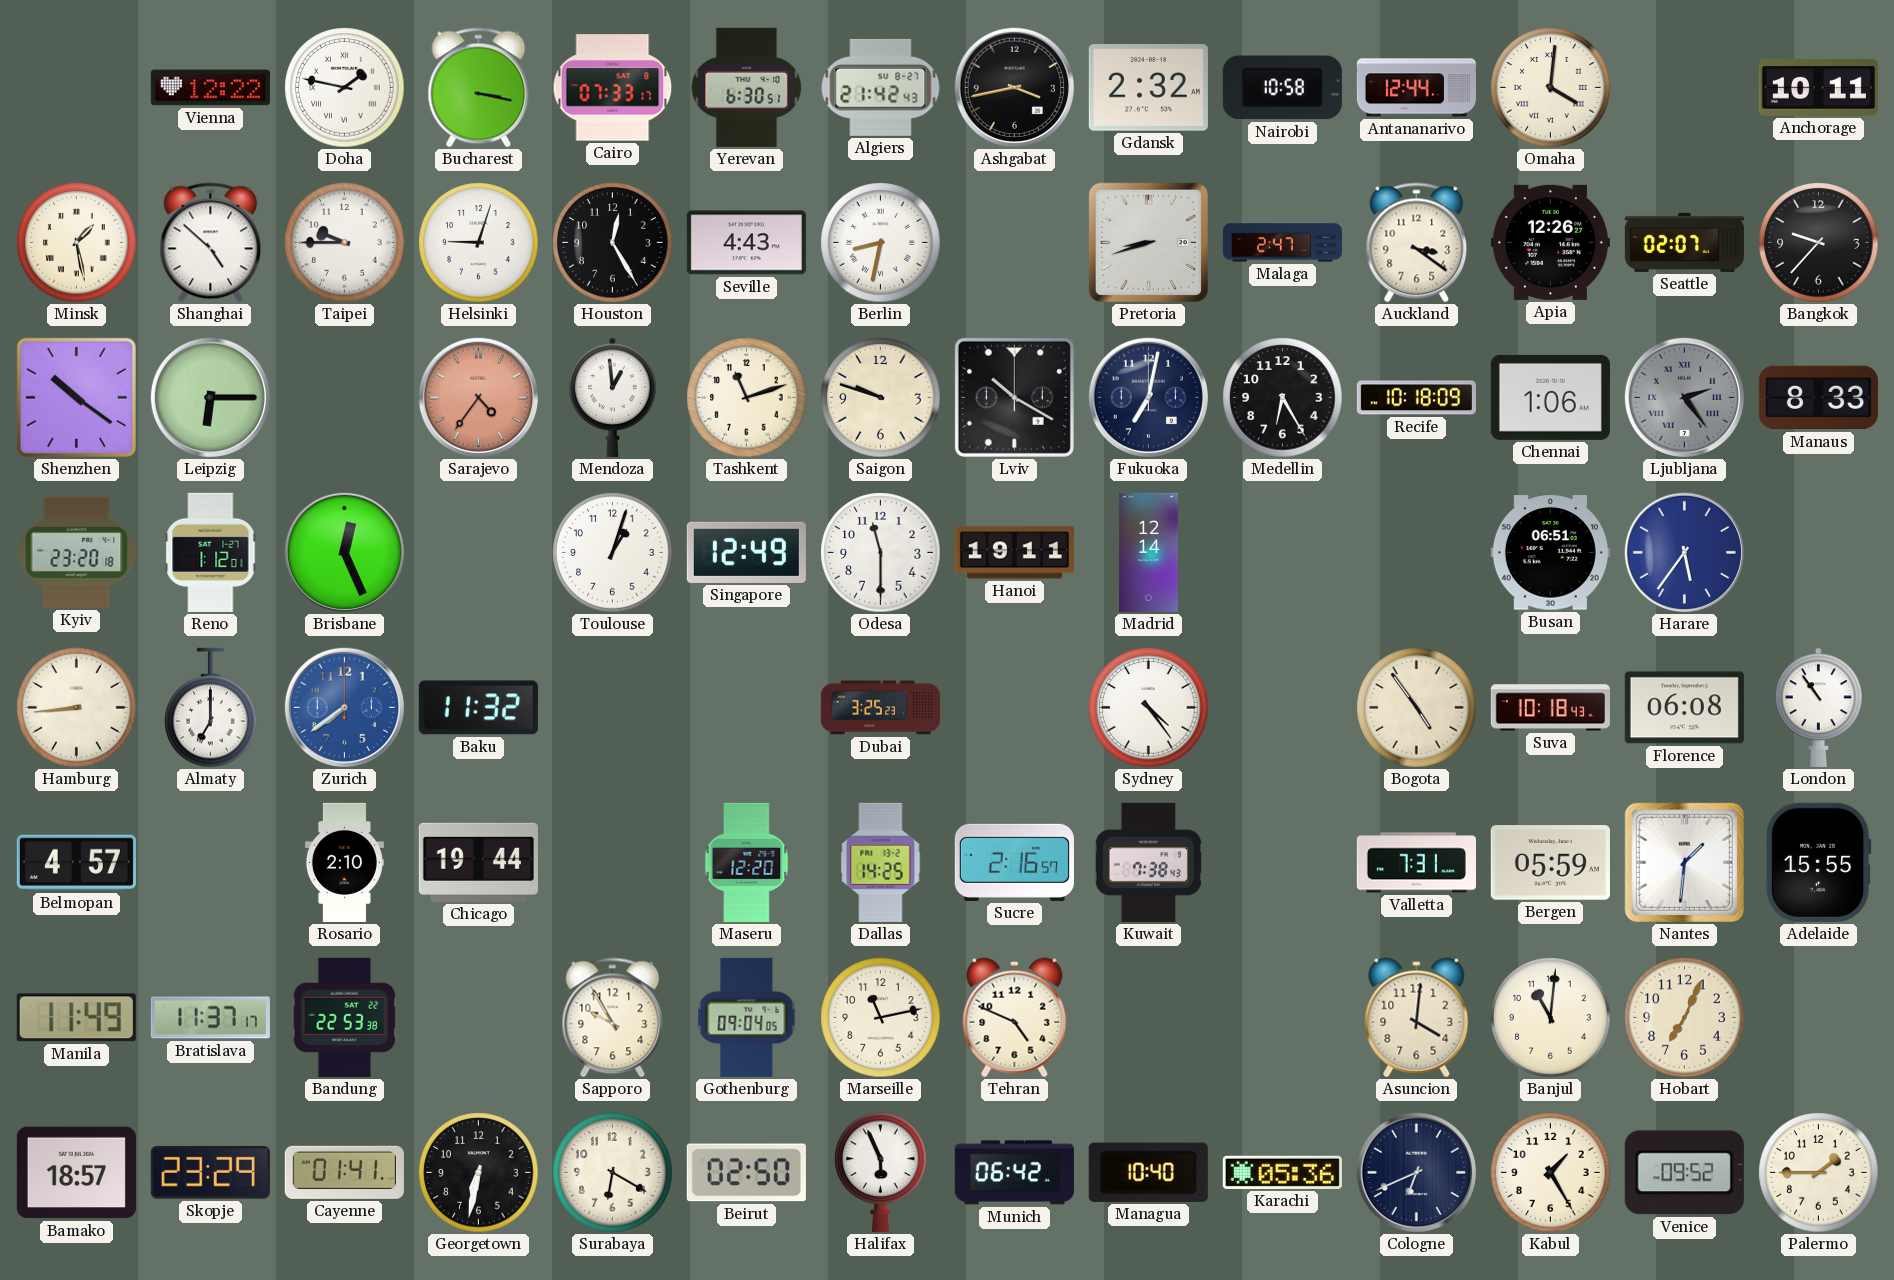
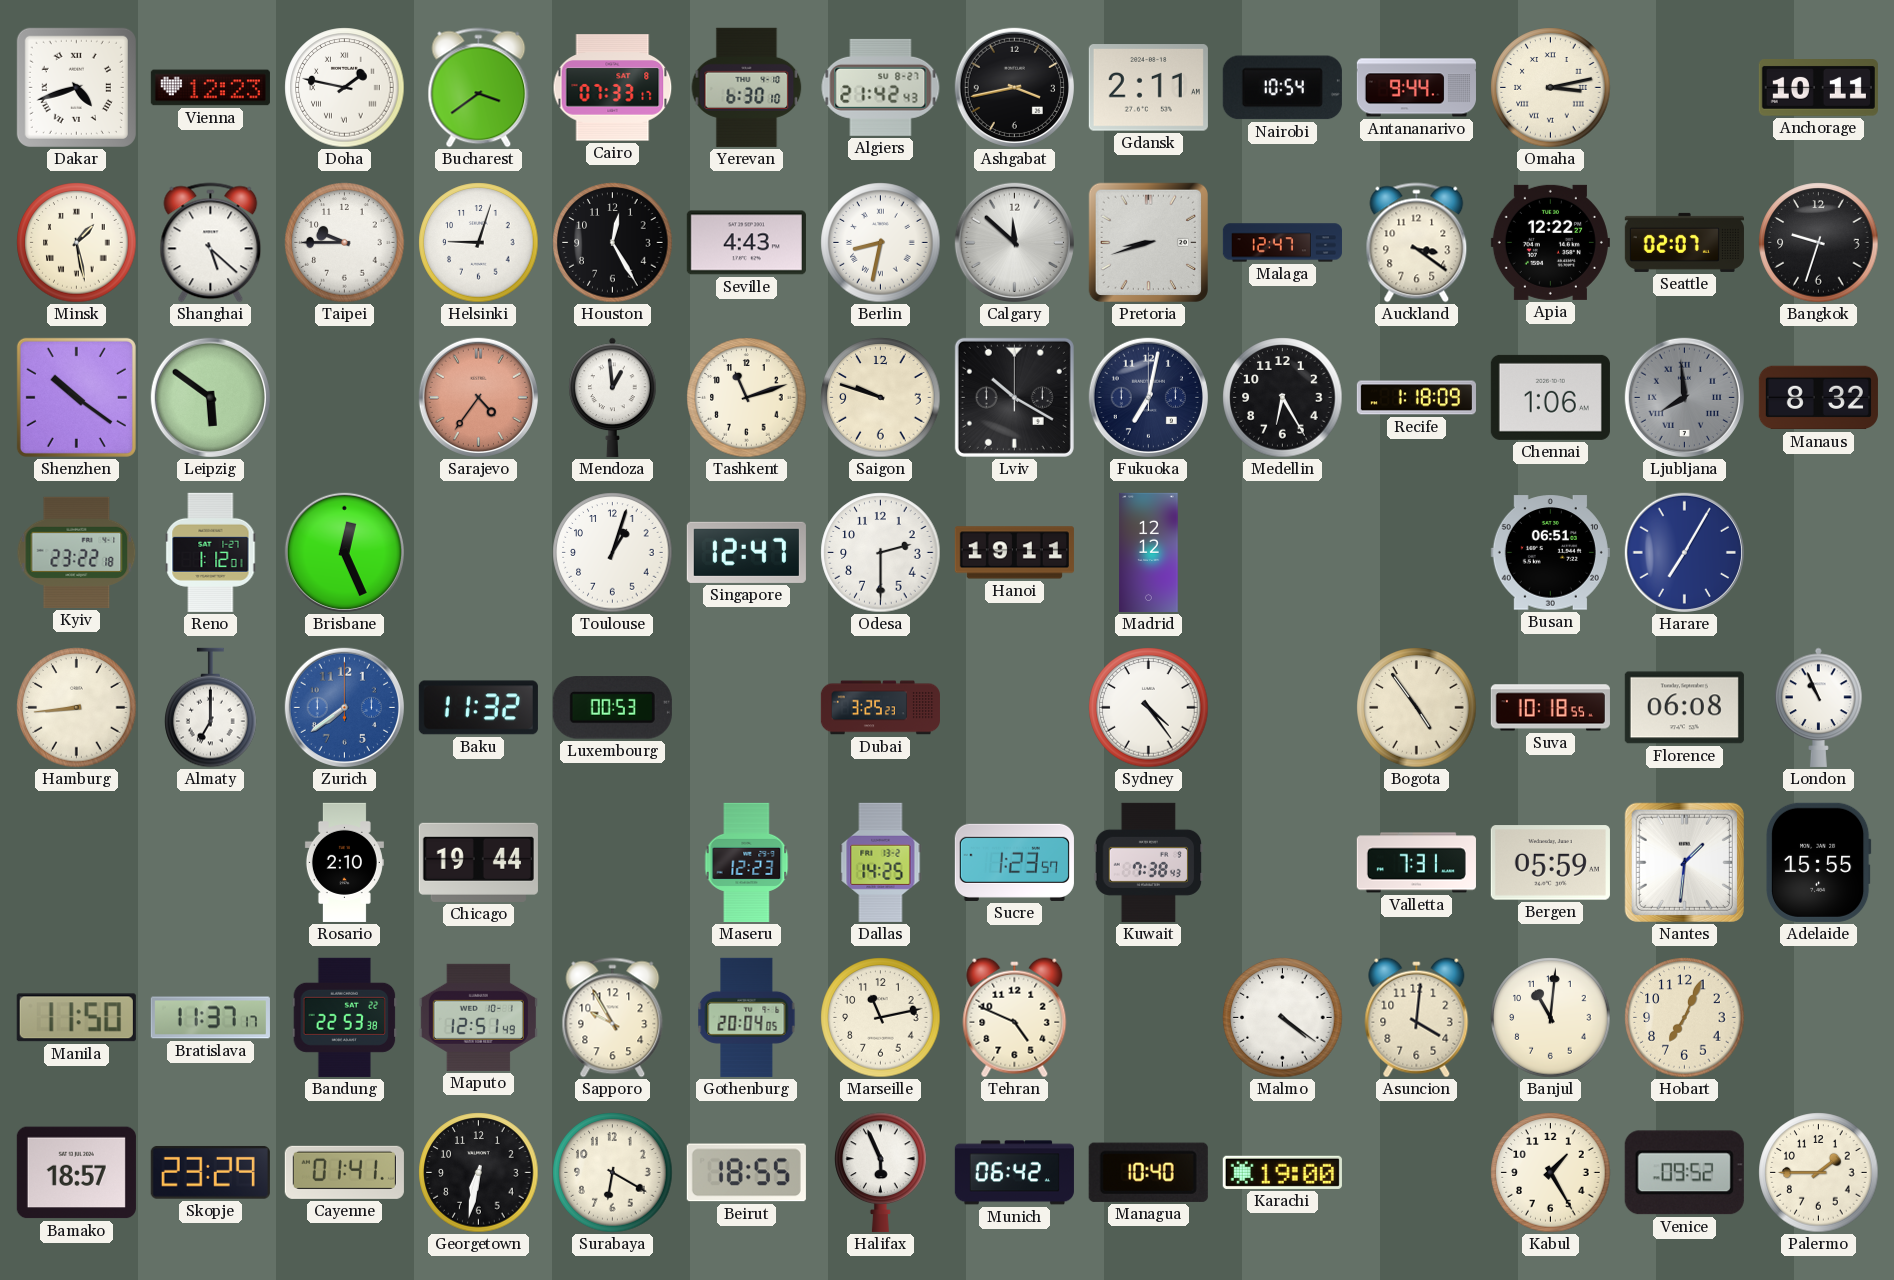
Dakar: none -> 4:42 (76, 87)
Vienna: 12:22 -> 12:23 (210, 88)
Bucharest: 3:17 -> 3:39 (479, 88)
Yerevan: 6:30:51 -> 6:30:10 (747, 87)
Gdansk: 2:32 -> 2:11 (1148, 88)
Nairobi: 10:58 -> 10:54 (1282, 88)
Antananarivo: 12:44 -> 9:44 (1416, 88)
Omaha: 4:01 -> 3:13 (1551, 88)
Shanghai: 4:52 -> 5:22 (211, 243)
Calgary: none -> 11:52 (1014, 242)
Malaga: 2:47 -> 12:47 (1282, 243)
Apia: 12:26 -> 12:22 (1550, 242)
Bangkok: 9:37 -> 9:33 (1819, 243)
Leipzig: 6:15 -> 5:51 (210, 397)
Recife: 10:18 -> 1:18 (1416, 398)
Ljubljana: 2:24 -> 7:59 (1684, 397)
Manaus: 8:33 -> 8:32 (1818, 398)
Kyiv: 23:20 -> 23:22 (77, 552)
Singapore: 12:49 -> 12:47 (746, 552)
Odesa: 11:30 -> 2:30 (881, 553)
Madrid: 12:14 -> 12:12 (1149, 552)
Harare: 5:36 -> 7:05 (1684, 552)
Luxembourg: none -> 00:53 (612, 708)
Suva: 10:18:43 -> 10:18:55 (1550, 708)
London: 10:54 -> 10:56 (1819, 707)
Belmopan: 4:57 -> none (76, 863)
Maseru: 12:20 -> 12:23 (747, 862)
Sucre: 2:16 -> 1:23 (1014, 862)
Manila: 11:49 -> 11:50 (76, 1018)
Maputo: none -> 12:51 (478, 1017)
Gothenburg: 09:04 -> 20:04 (747, 1017)
Malmo: none -> 4:21 (1283, 1018)
Beirut: 02:50 -> 18:55 (746, 1173)
Karachi: 05:36 -> 19:00 (1282, 1172)
Cologne: 6:41 -> none (1416, 1172)
